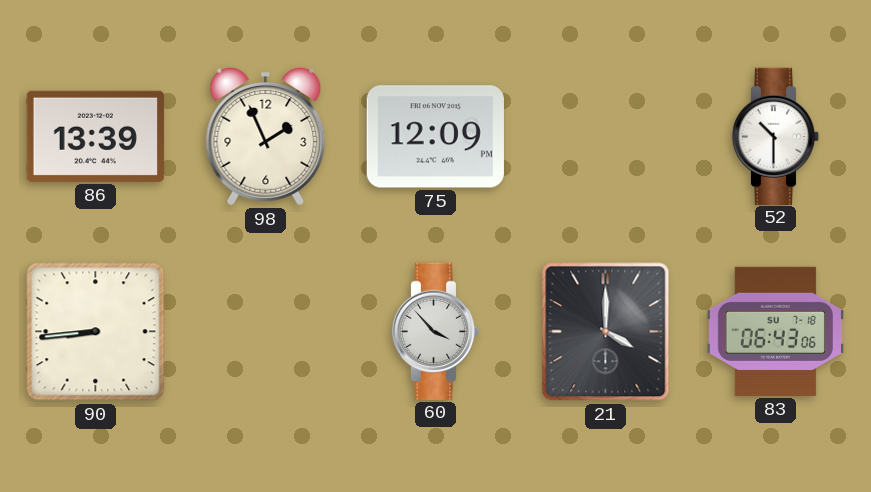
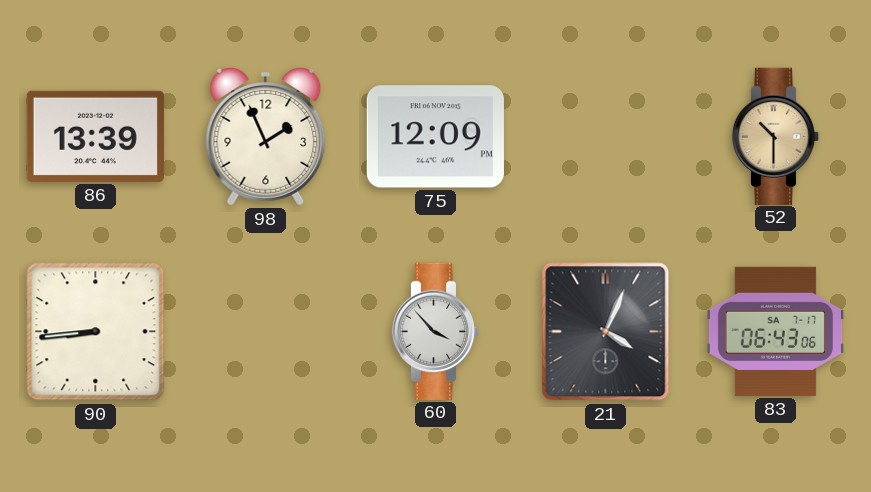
52 dial: white -> champagne (776, 136)
21: 4:00 -> 4:04 (606, 332)
83 date: SU 7-18 -> SA 7-17 (775, 331)
